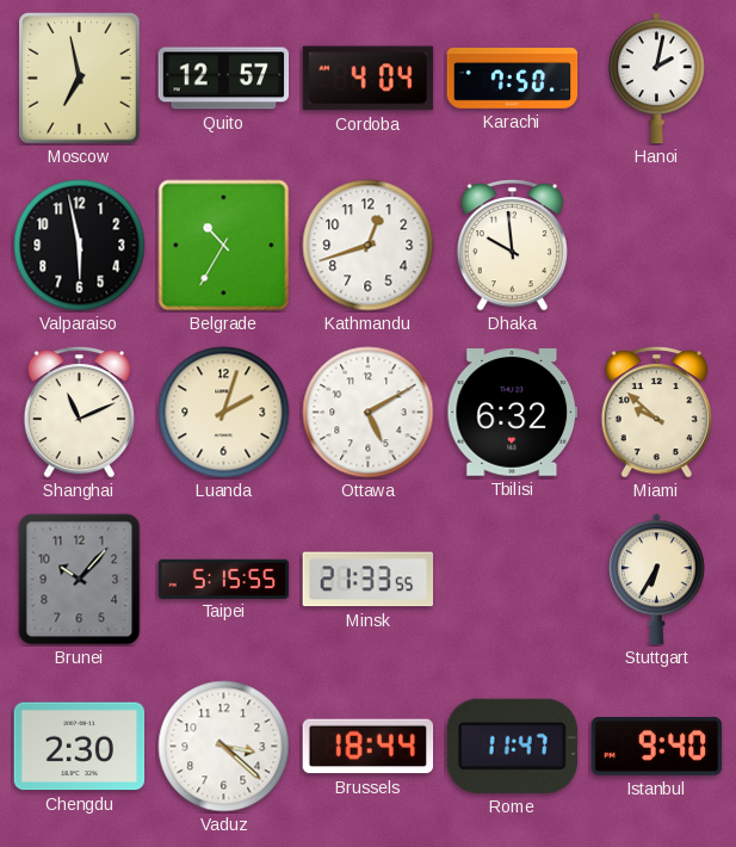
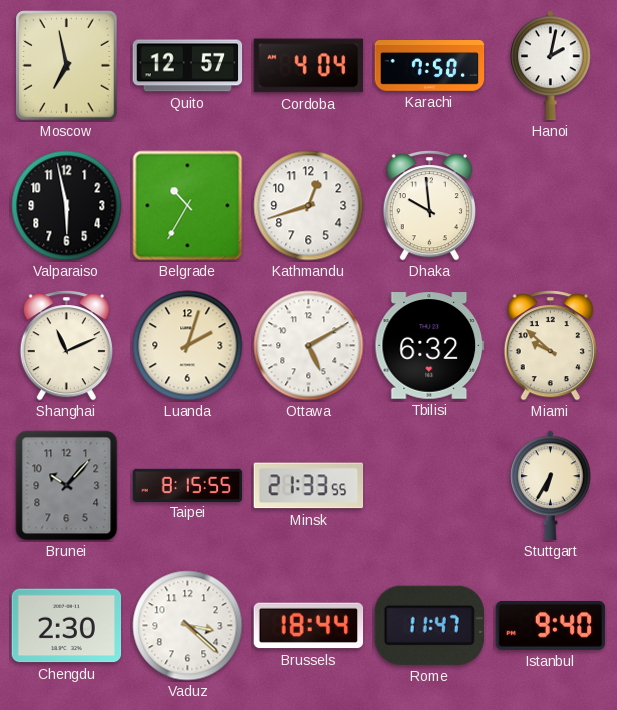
Taipei: 5:15 -> 8:15 (188, 485)
